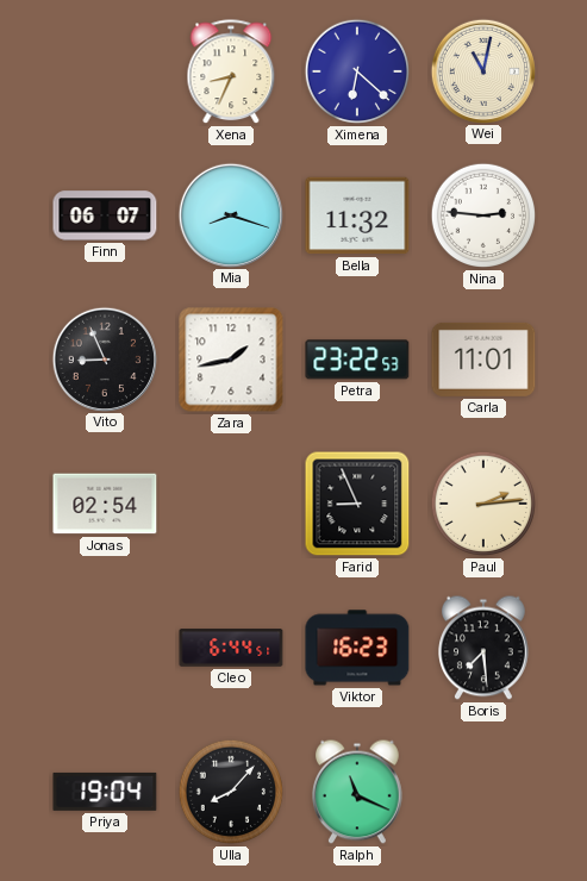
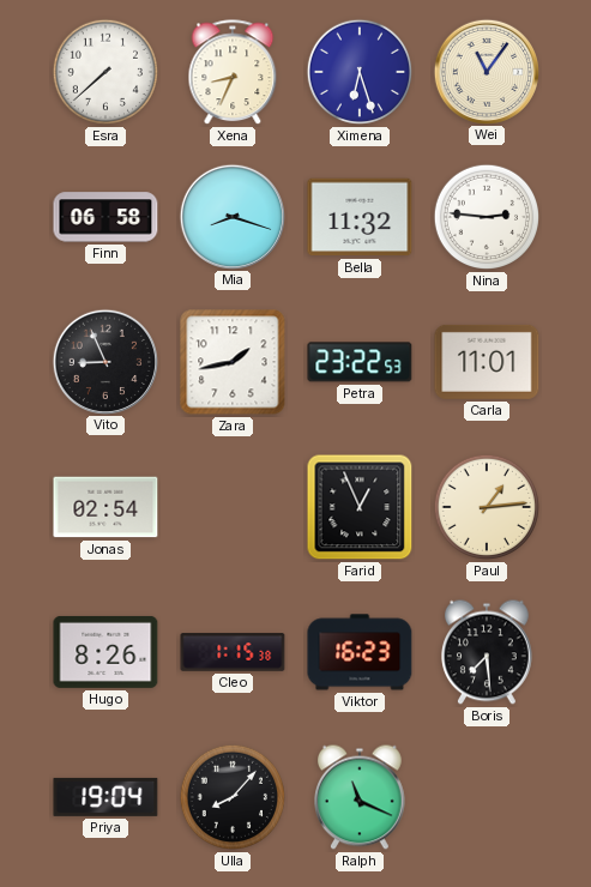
Esra: none -> 7:38 (105, 72)
Ximena: 6:22 -> 6:27 (360, 72)
Wei: 11:02 -> 11:06 (486, 71)
Finn: 06:07 -> 06:58 (105, 217)
Farid: 8:56 -> 12:56 (360, 507)
Paul: 2:14 -> 1:14 (487, 507)
Hugo: none -> 8:26 (105, 652)
Cleo: 6:44 -> 1:15 (233, 652)
